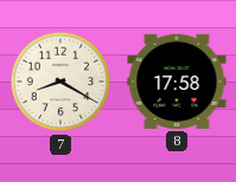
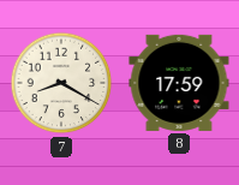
8: 17:58 -> 17:59 (179, 83)
